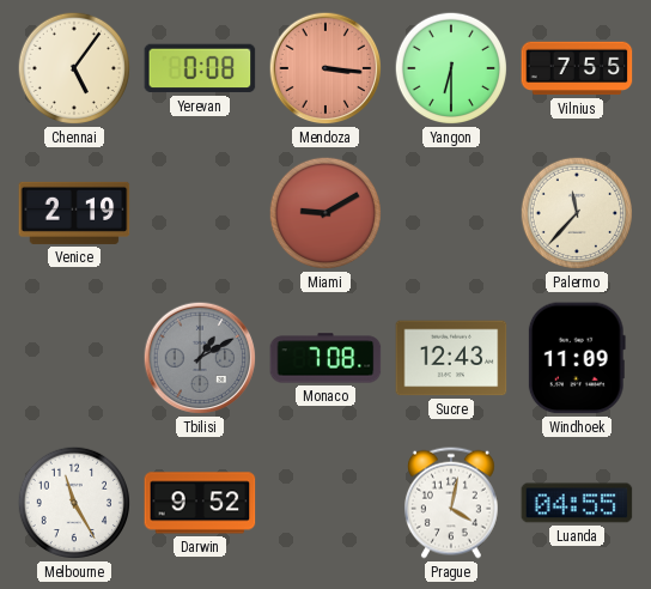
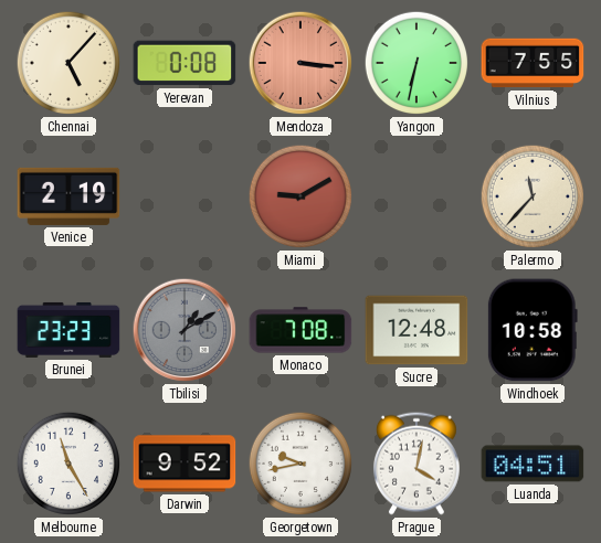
Chennai: 5:06 -> 5:07 (68, 63)
Yangon: 6:30 -> 6:32 (417, 63)
Brunei: none -> 23:23 (68, 330)
Sucre: 12:43 -> 12:48 (417, 330)
Windhoek: 11:09 -> 10:58 (533, 330)
Georgetown: none -> 9:43 (300, 464)
Luanda: 04:55 -> 04:51 (533, 464)
